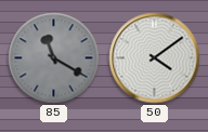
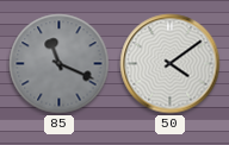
85: 11:20 -> 11:19 (60, 64)
